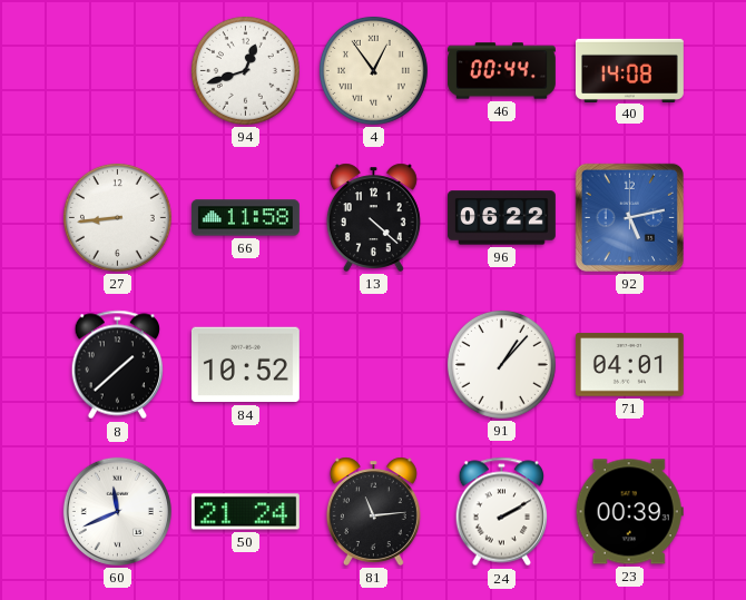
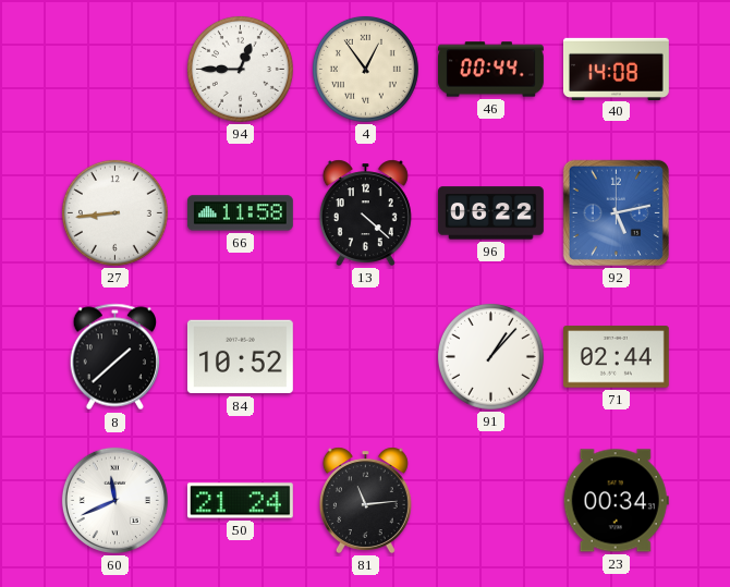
94: 12:42 -> 12:45 (240, 69)
71: 04:01 -> 02:44 (616, 357)
24: 2:10 -> none (501, 512)
23: 00:39 -> 00:34 (616, 501)
